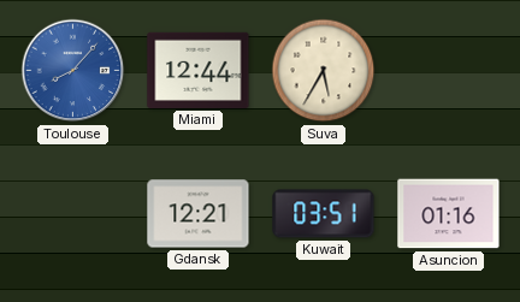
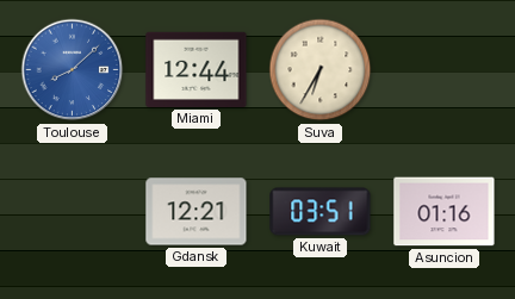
Toulouse: 8:07 -> 8:08 (73, 70)
Suva: 5:35 -> 6:35 (321, 70)
